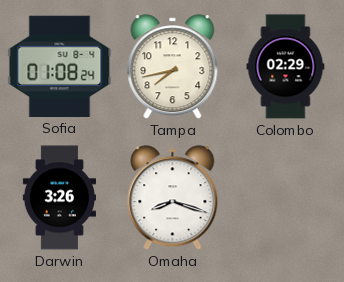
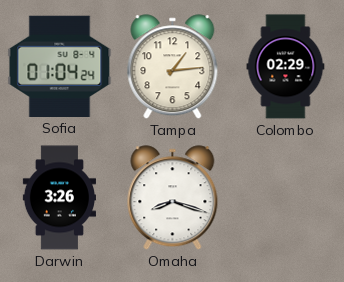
Sofia: 01:08 -> 01:04 (60, 66)
Tampa: 7:43 -> 1:14 (173, 67)
